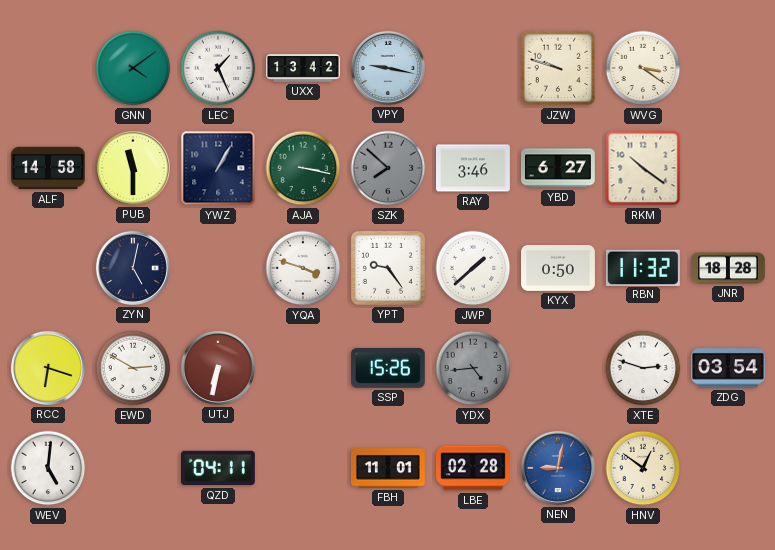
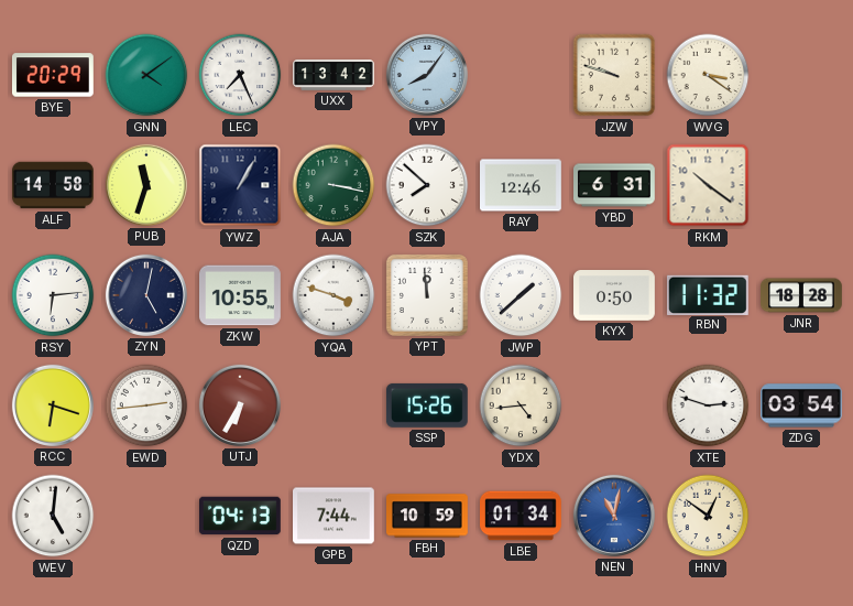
BYE: none -> 20:29 (53, 75)
LEC: 1:26 -> 7:26 (240, 75)
VPY: 9:17 -> 8:06 (427, 75)
PUB: 11:30 -> 11:33 (146, 185)
SZK dial: grey -> white (427, 185)
RAY: 3:46 -> 12:46 (522, 185)
YBD: 6:27 -> 6:31 (615, 185)
RSY: none -> 6:14 (53, 295)
ZKW: none -> 10:55 (241, 295)
YPT: 9:24 -> 11:59 (427, 295)
EWD: 2:50 -> 2:44 (146, 405)
UTJ: 6:32 -> 6:35 (240, 405)
YDX dial: grey -> cream (521, 405)
QZD: 04:11 -> 04:13 (241, 516)
GPB: none -> 7:44 (335, 516)
FBH: 11:01 -> 10:59 (428, 516)
LBE: 02:28 -> 01:34 (522, 516)
NEN: 9:02 -> 11:02 (614, 516)
